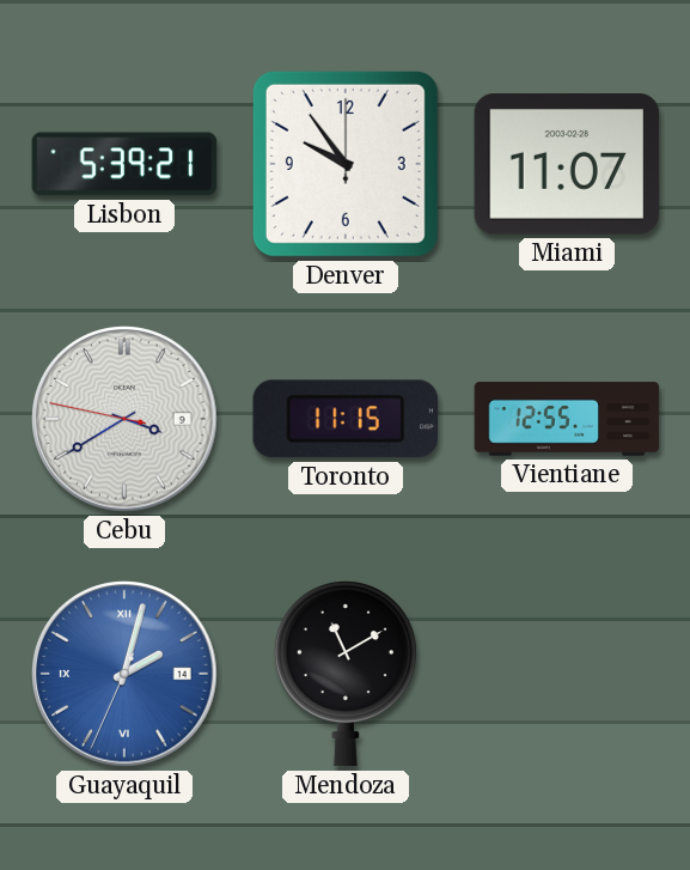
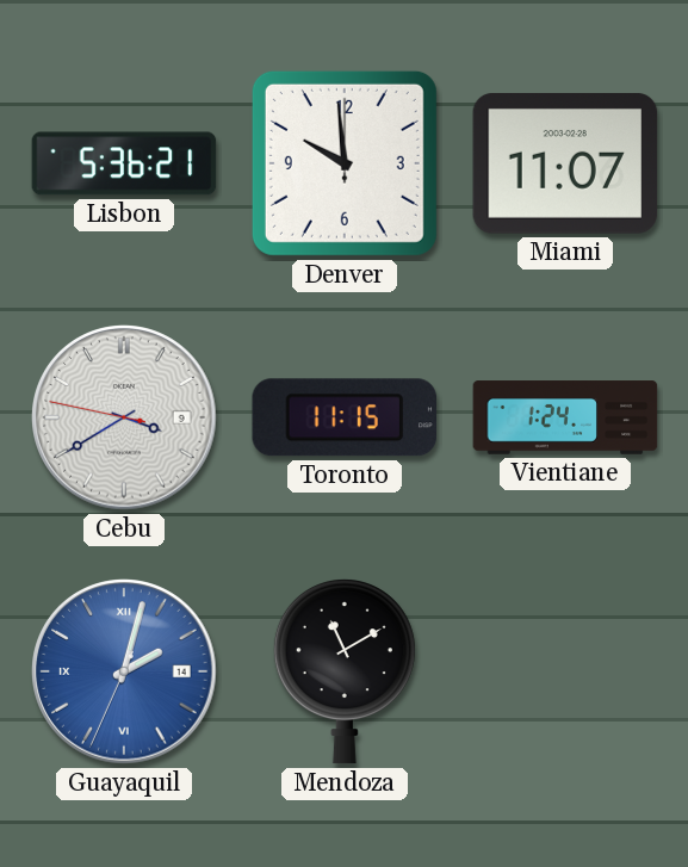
Lisbon: 5:39 -> 5:36 (124, 163)
Denver: 9:54 -> 9:59 (345, 163)
Vientiane: 12:55 -> 1:24 (565, 417)
